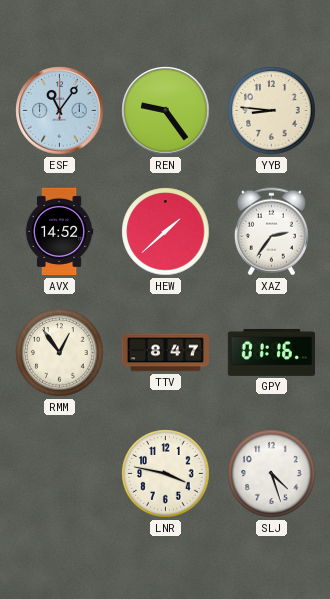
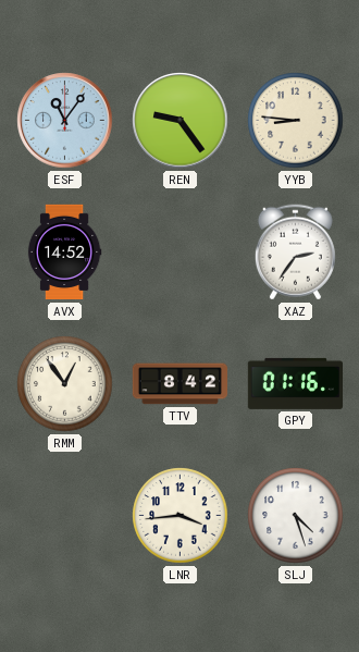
HEW: 1:38 -> none (166, 232)
TTV: 8:47 -> 8:42 (181, 384)
LNR: 3:47 -> 3:44 (181, 516)
